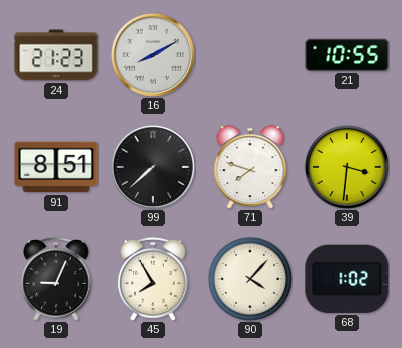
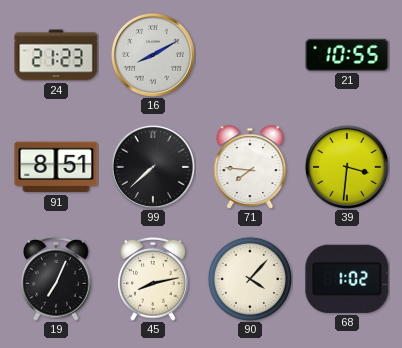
71: 7:48 -> 7:46 (250, 167)
19: 9:04 -> 7:04 (56, 279)
45: 7:55 -> 8:13 (153, 279)
